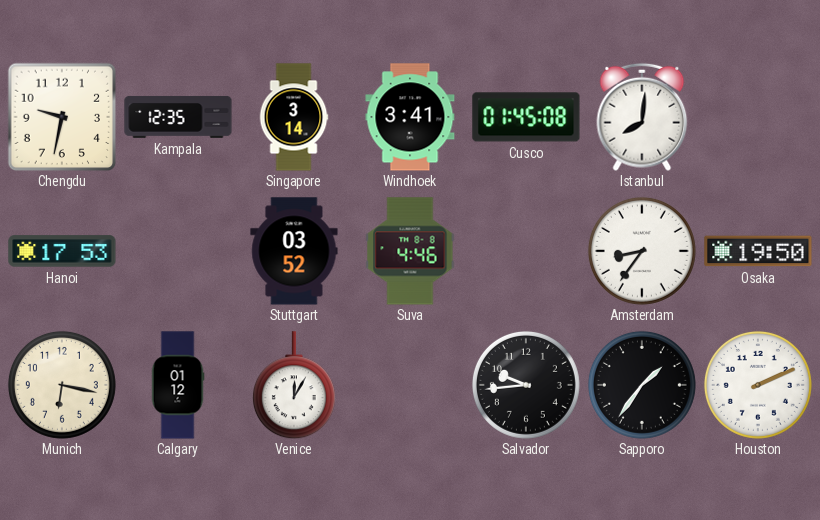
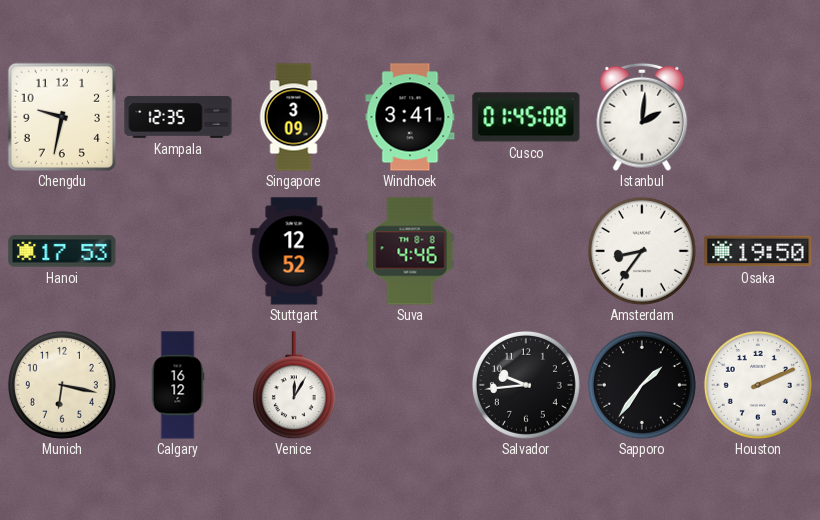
Singapore: 3:14 -> 3:09 (294, 117)
Istanbul: 8:01 -> 2:01 (642, 117)
Stuttgart: 03:52 -> 12:52 (294, 251)
Calgary: 01:12 -> 16:12 (178, 385)
